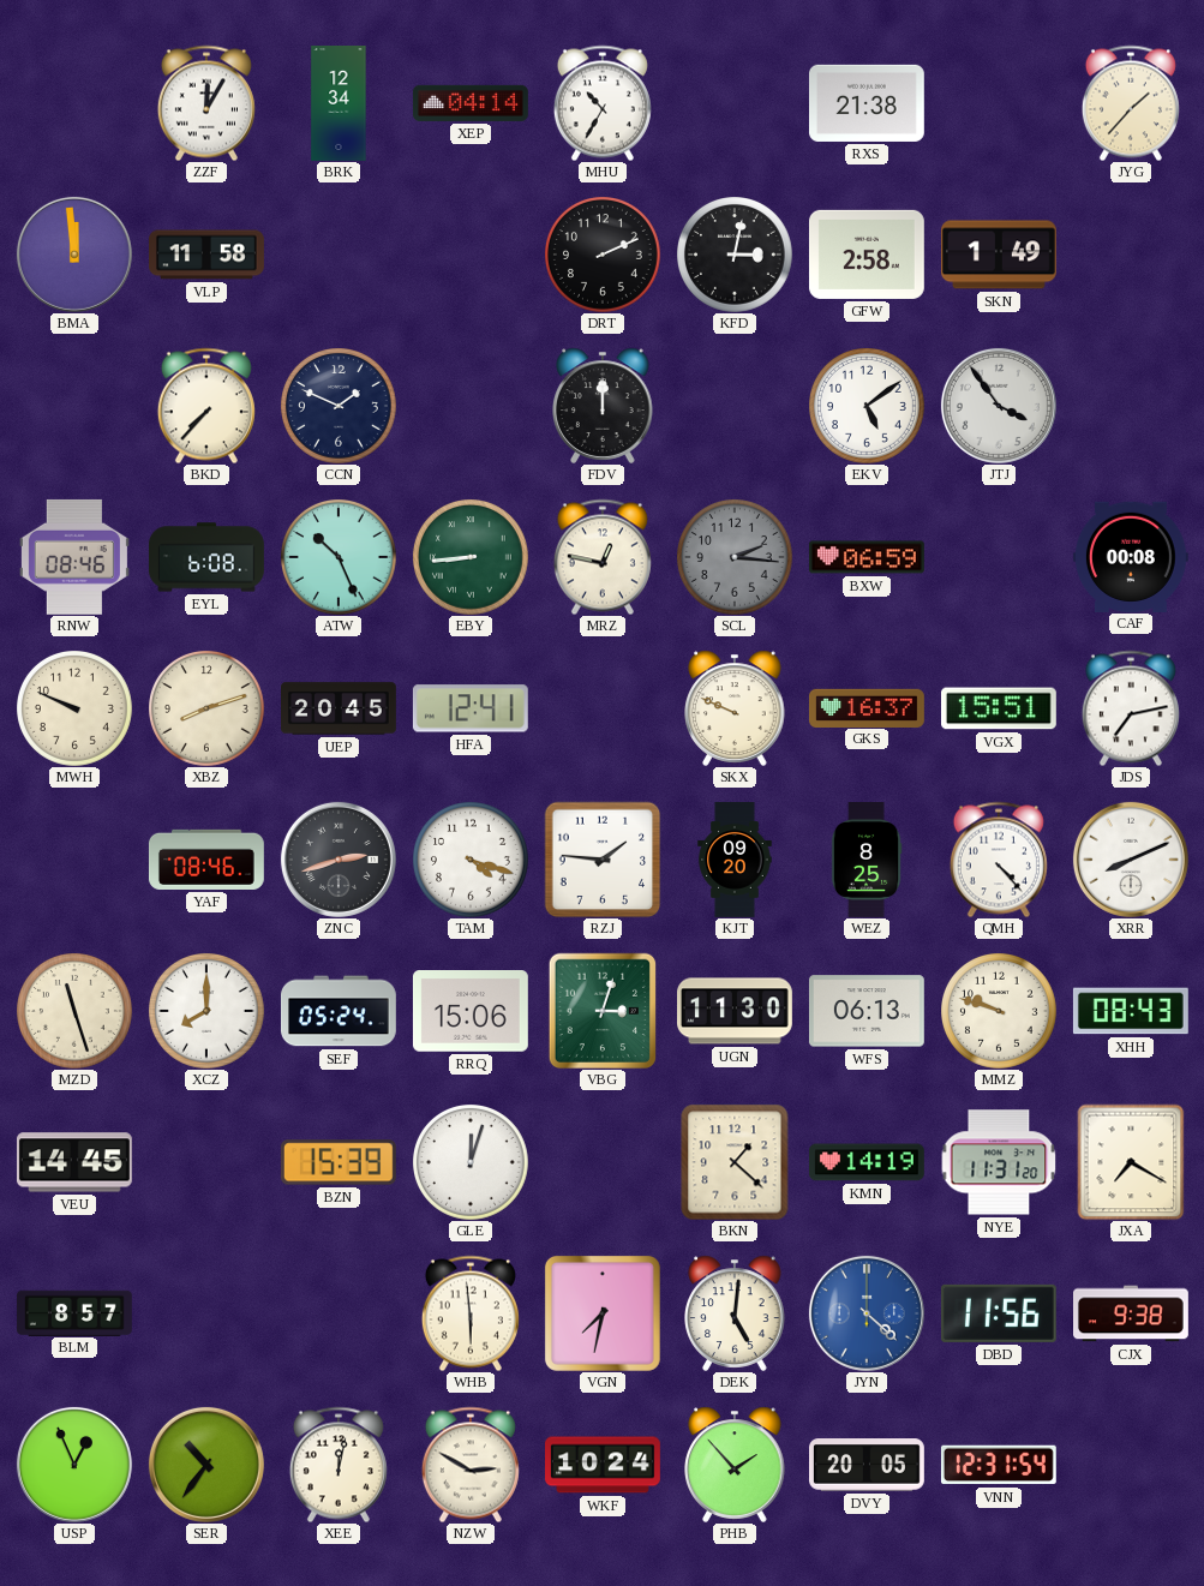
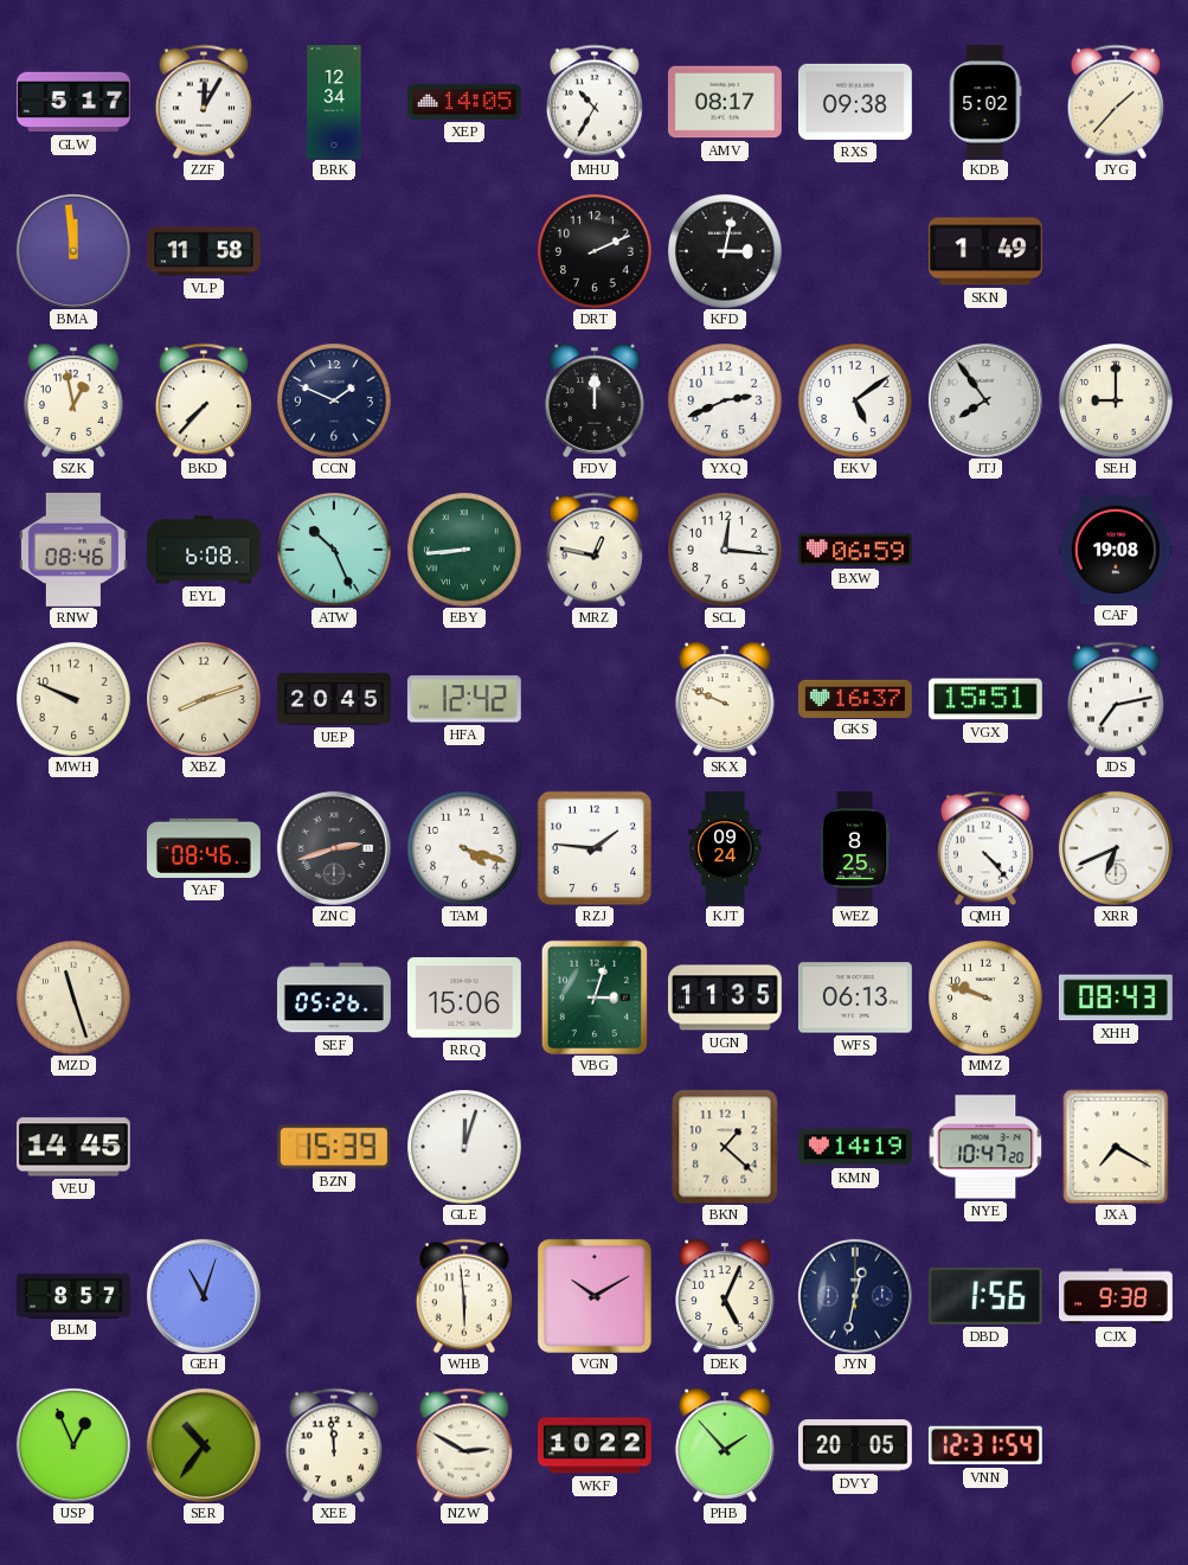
GLW: none -> 5:17 (73, 102)
XEP: 04:14 -> 14:05 (464, 102)
AMV: none -> 08:17 (725, 102)
RXS: 21:38 -> 09:38 (855, 102)
KDB: none -> 5:02 (985, 102)
GFW: 2:58 -> none (867, 255)
SZK: none -> 12:58 (73, 400)
YXQ: none -> 2:41 (725, 400)
JTJ: 3:54 -> 7:54 (985, 400)
SEH: none -> 9:00 (1116, 400)
SCL: 2:16 -> 12:16 (725, 550)
SCL dial: grey -> white (725, 550)
CAF: 00:08 -> 19:08 (1116, 549)
HFA: 12:41 -> 12:42 (464, 699)
KJT: 09:20 -> 09:24 (725, 849)
XRR: 8:11 -> 6:41 (1116, 848)
XCZ: 8:00 -> none (206, 1011)
SEF: 05:24 -> 05:26 (334, 998)
UGN: 11:30 -> 11:35 (726, 998)
NYE: 11:31 -> 10:47 (985, 1147)
GEH: none -> 11:03 (204, 1296)
VGN: 7:32 -> 10:10 (595, 1296)
DEK: 5:01 -> 5:04 (725, 1296)
JYN: 4:22 -> 12:32 (855, 1296)
JYN dial: blue -> navy (855, 1296)
DBD: 11:56 -> 1:56 (985, 1296)
XEE: 12:02 -> 11:59 (334, 1445)
WKF: 10:24 -> 10:22 (596, 1445)
